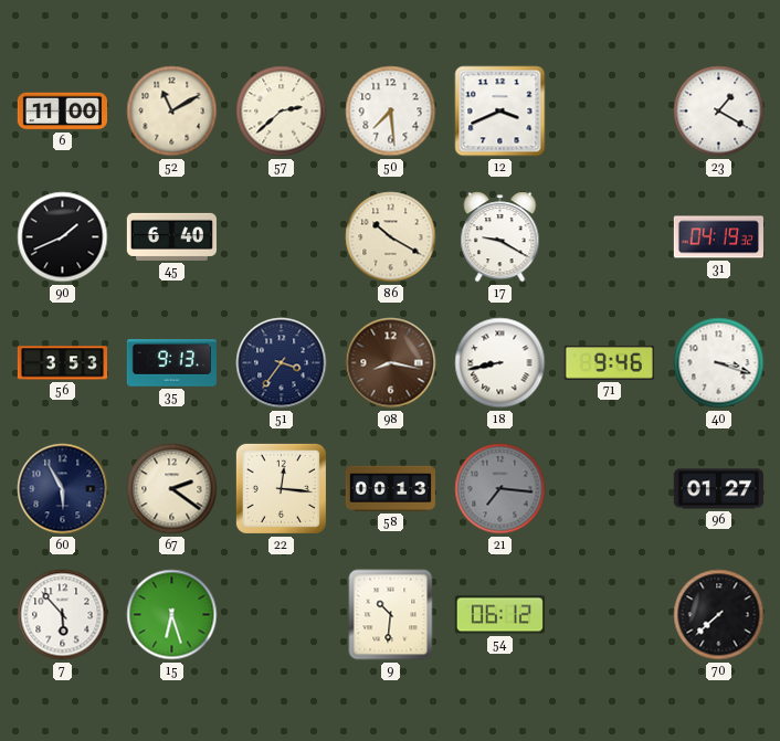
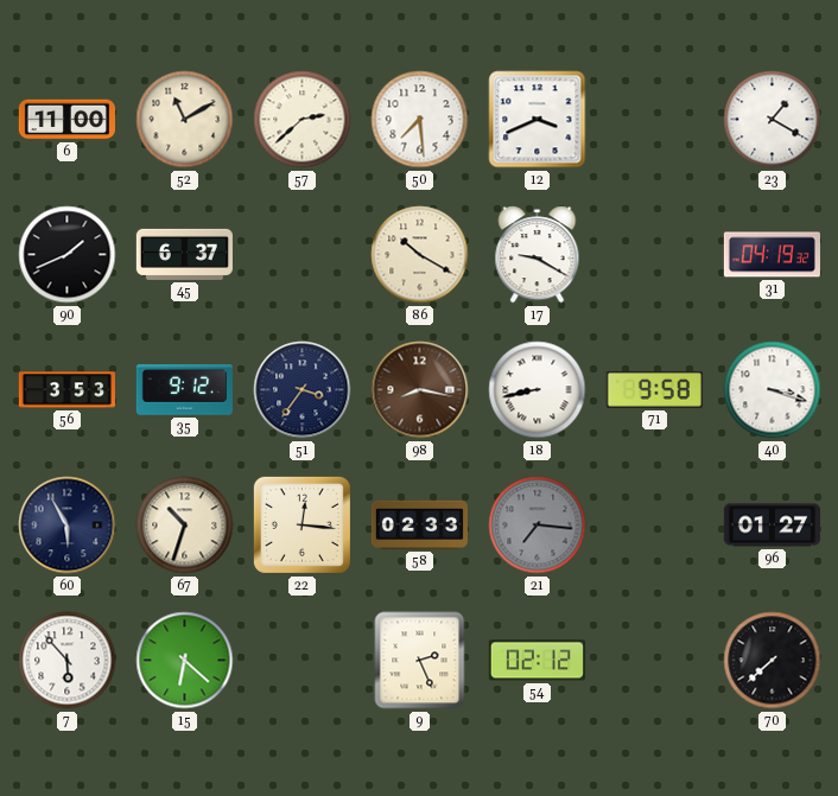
45: 6:40 -> 6:37 (184, 254)
35: 9:13 -> 9:12 (184, 390)
71: 9:46 -> 9:58 (654, 390)
67: 2:21 -> 10:33 (185, 526)
58: 00:13 -> 02:33 (419, 524)
15: 6:27 -> 6:22 (185, 661)
9: 10:31 -> 2:26 (420, 661)
54: 06:12 -> 02:12 (537, 661)
